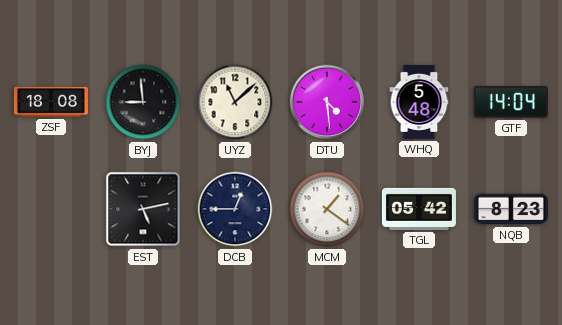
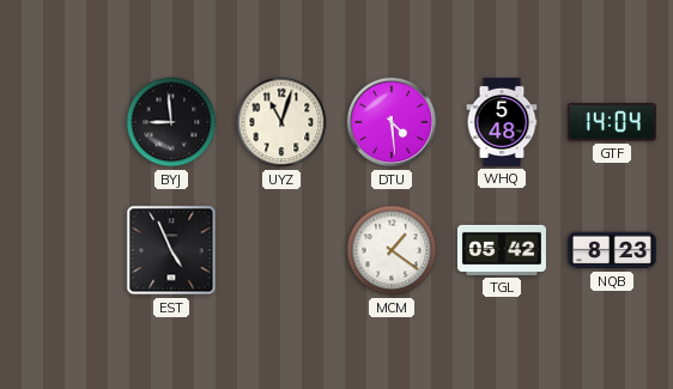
ZSF: 18:08 -> none (51, 102)
UYZ: 11:08 -> 11:03 (281, 122)
EST: 5:13 -> 4:56 (171, 250)
DCB: 12:45 -> none (235, 209)
